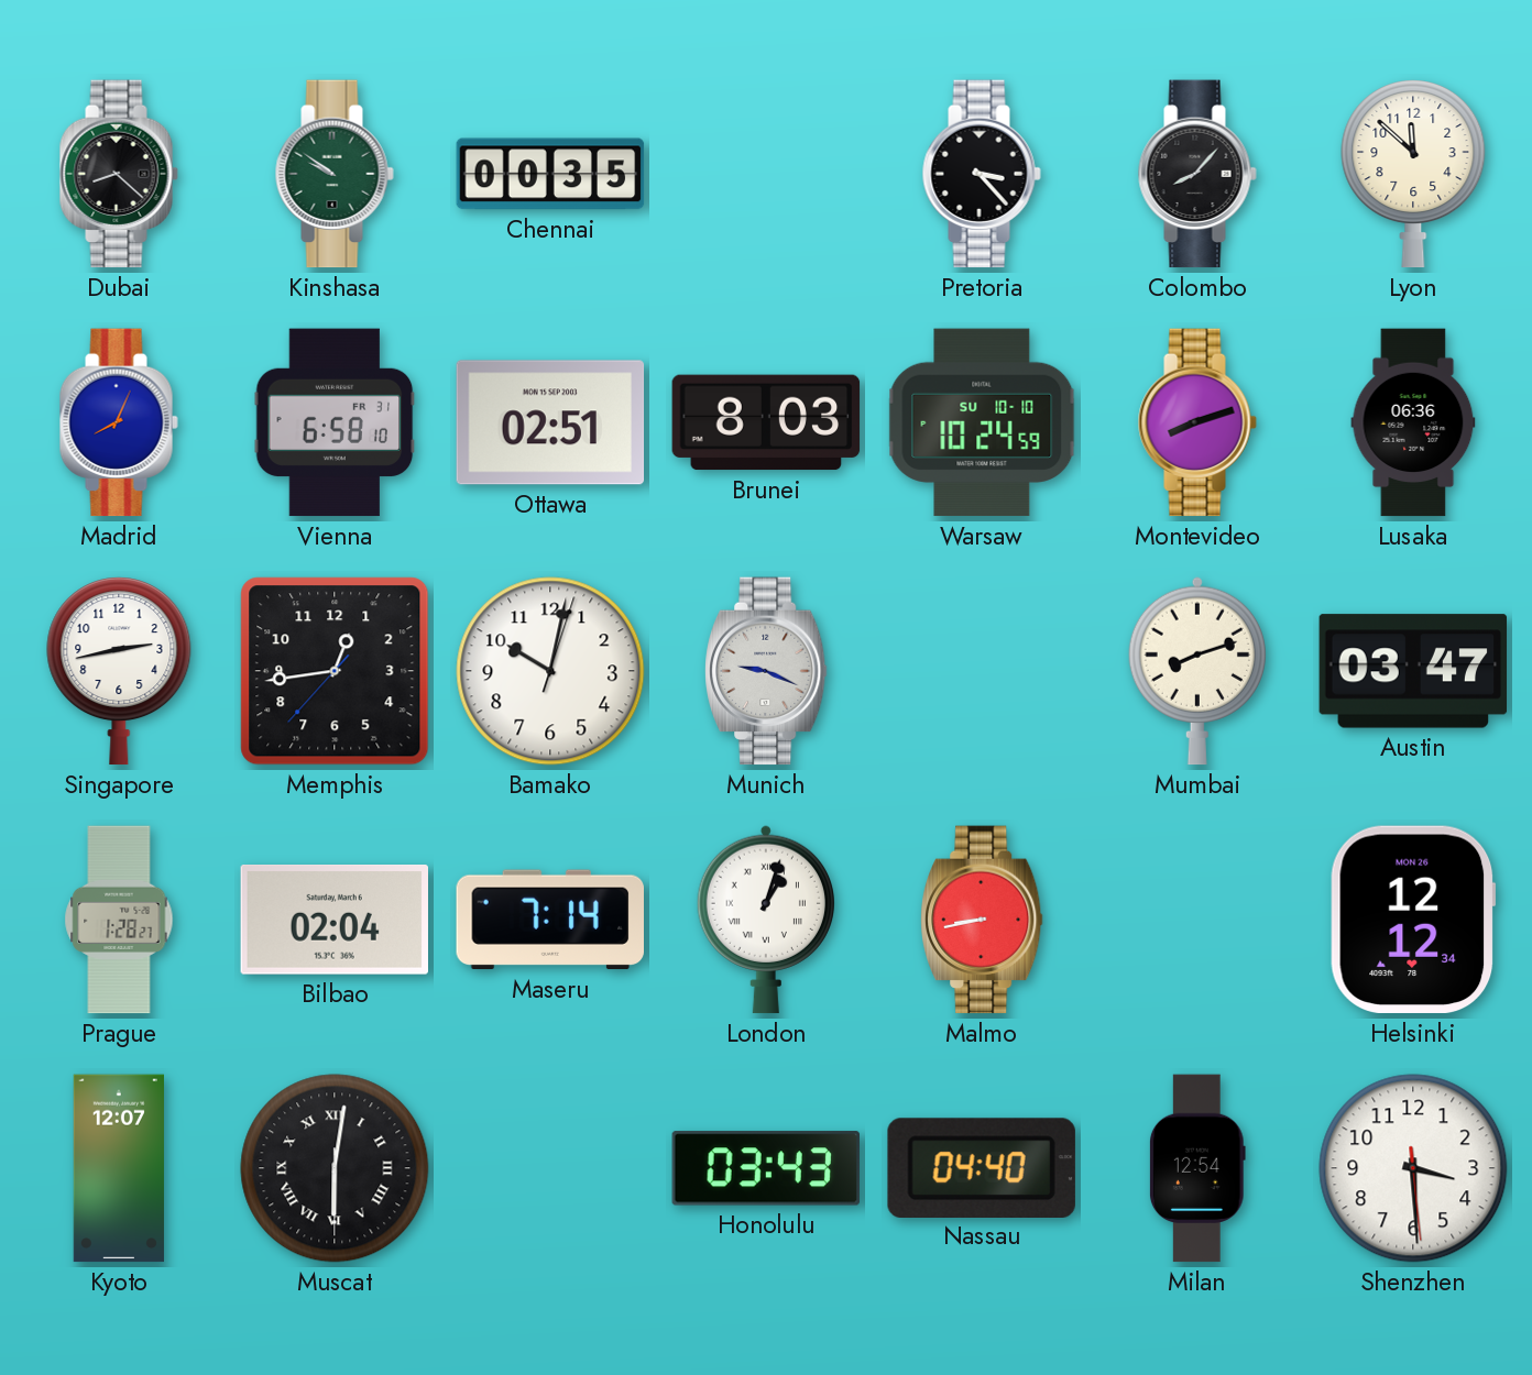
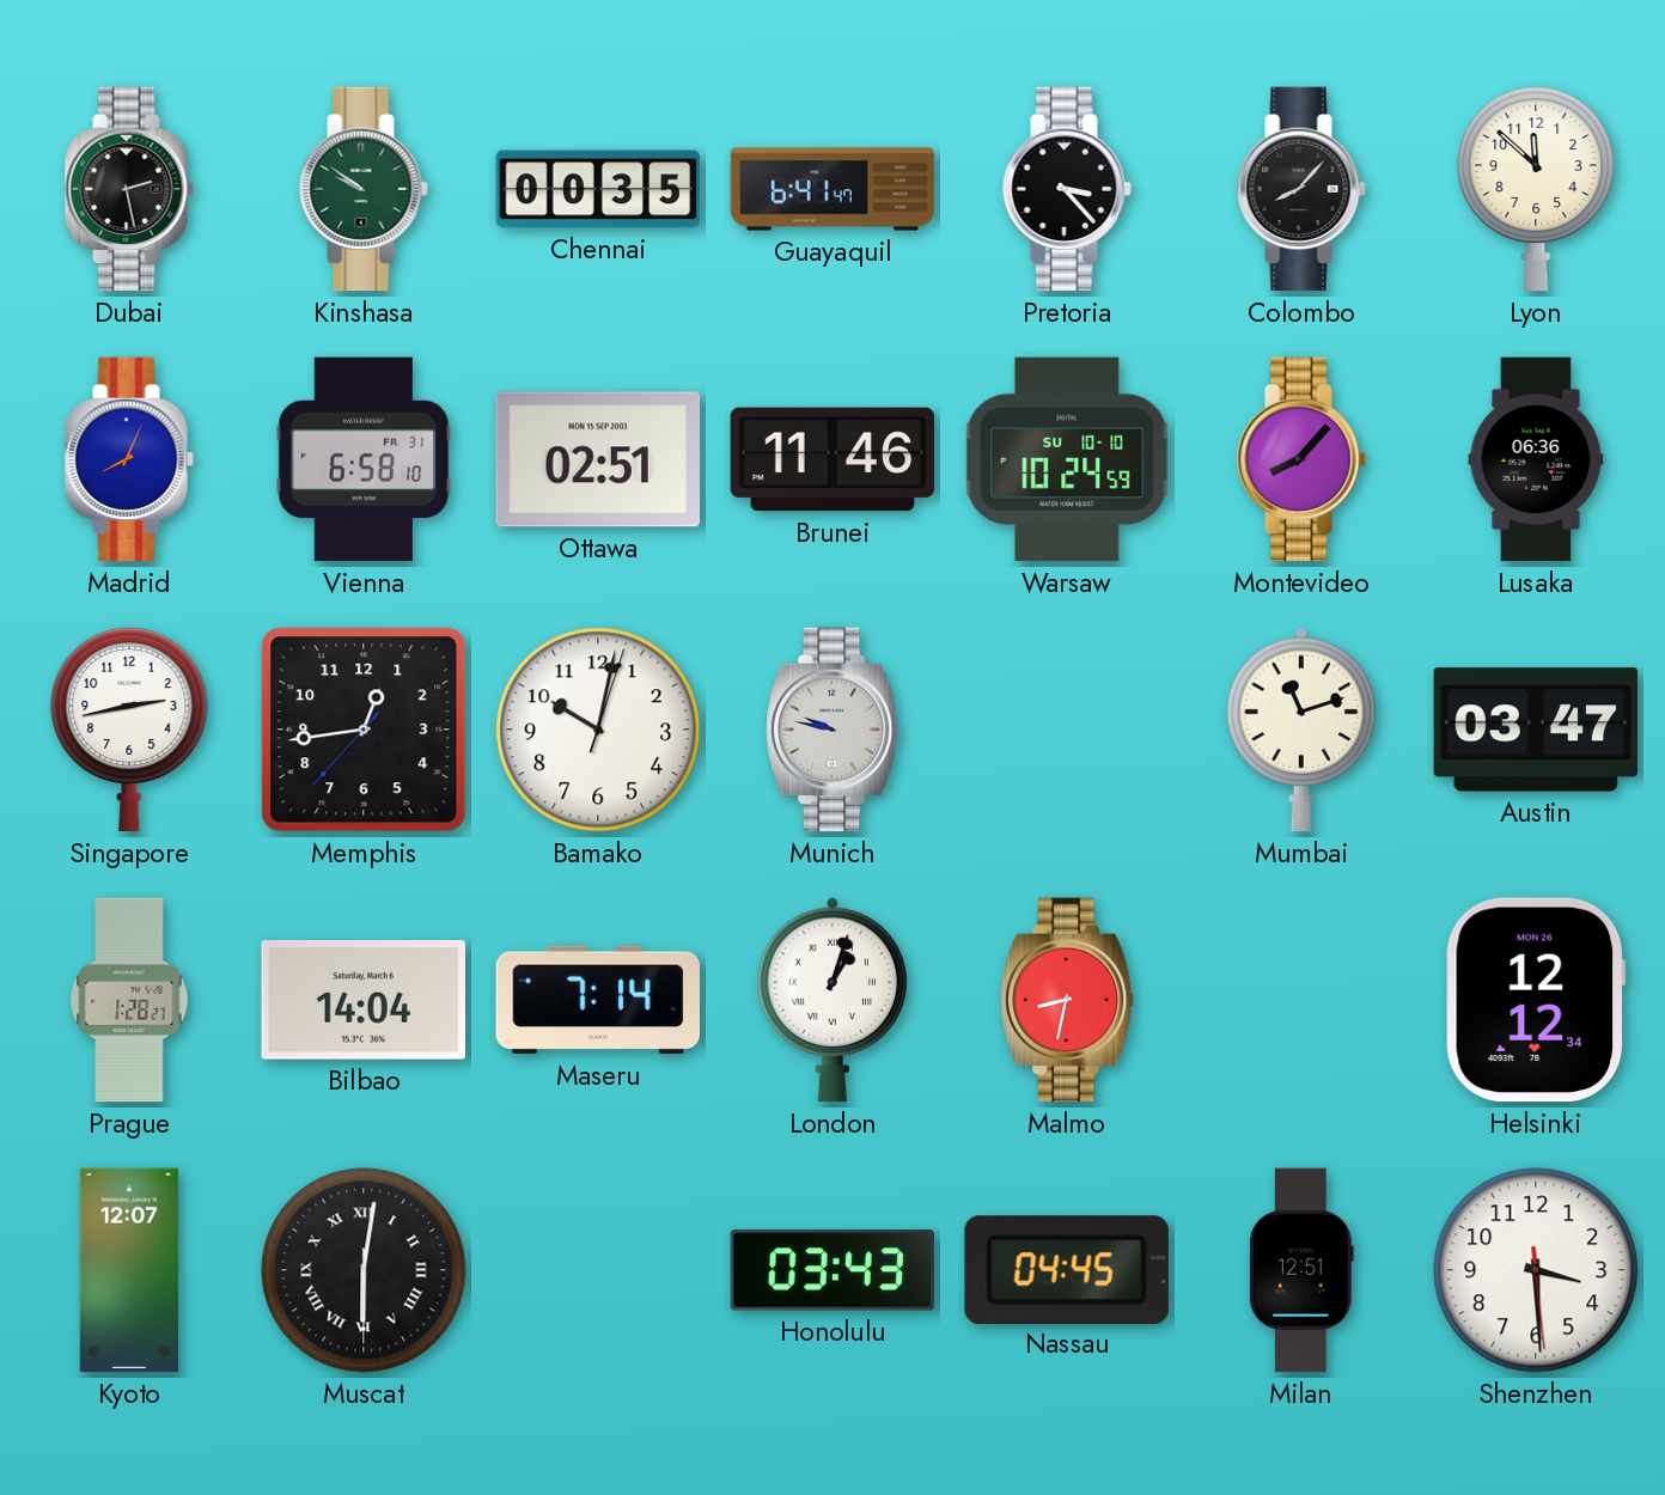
Dubai: 8:22 -> 2:28 (129, 189)
Guayaquil: none -> 6:41 (832, 189)
Brunei: 8:03 -> 11:46 (832, 459)
Montevideo: 8:12 -> 8:07 (1301, 459)
Munich: 9:19 -> 9:47 (832, 730)
Mumbai: 8:12 -> 11:12 (1300, 730)
Bilbao: 02:04 -> 14:04 (362, 1001)
Malmo: 8:43 -> 8:32 (1067, 1000)
Nassau: 04:40 -> 04:45 (1067, 1269)
Milan: 12:54 -> 12:51 (1301, 1270)
